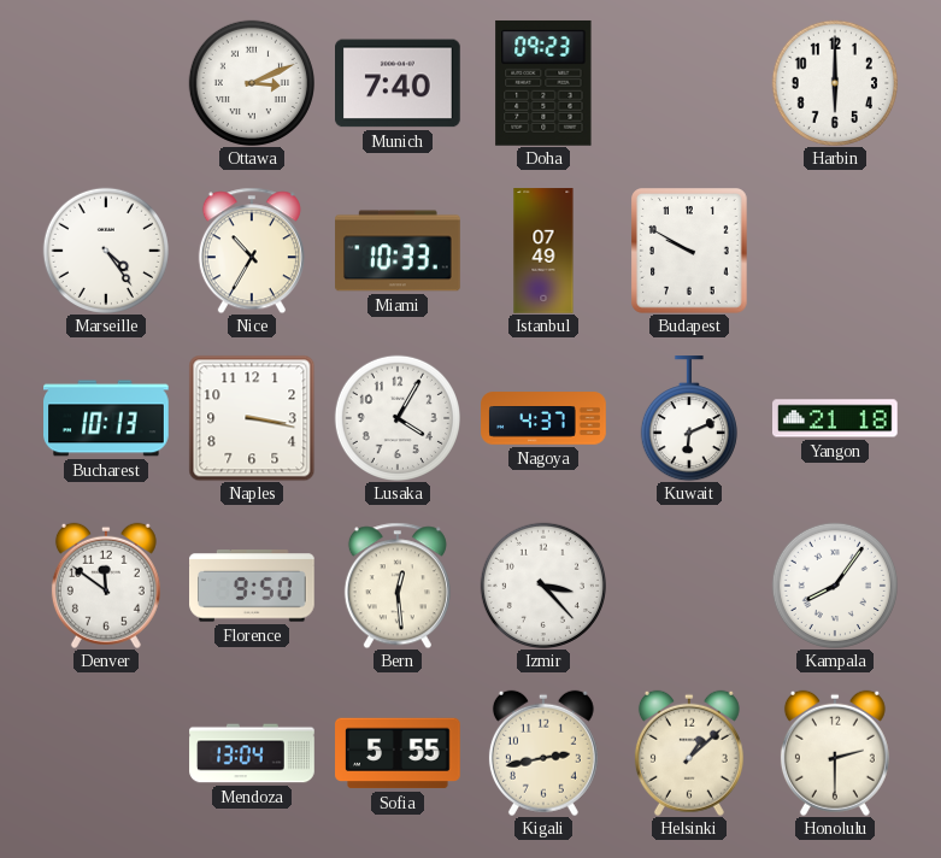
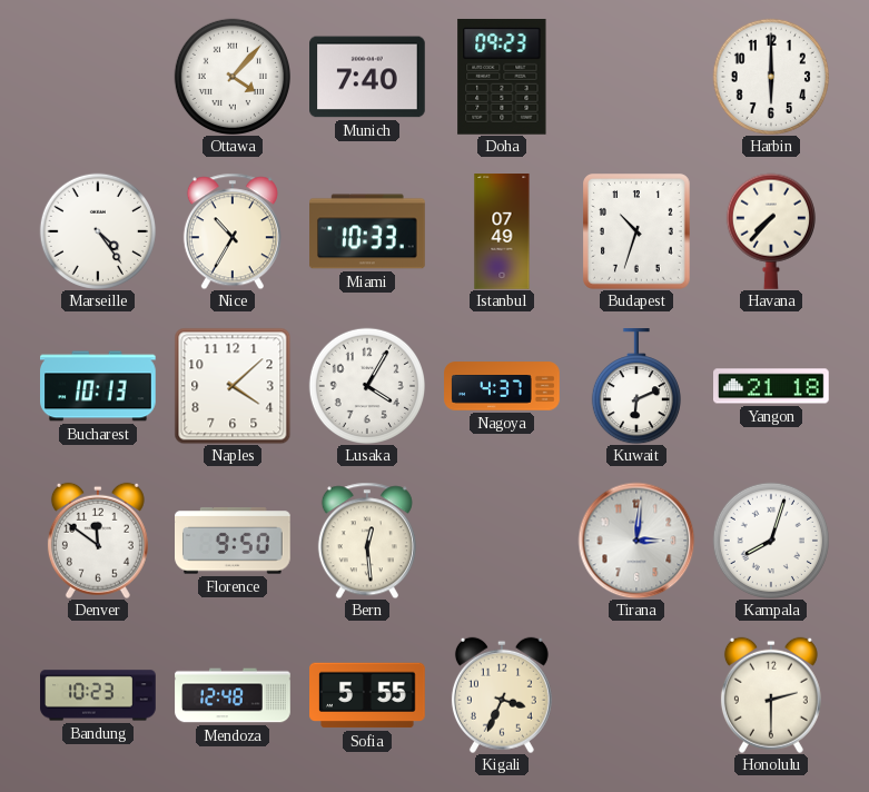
Ottawa: 3:11 -> 4:07 (231, 76)
Budapest: 9:50 -> 10:33 (638, 232)
Havana: none -> 7:37 (771, 231)
Naples: 3:17 -> 4:08 (233, 386)
Izmir: 3:23 -> none (542, 584)
Tirana: none -> 3:01 (636, 541)
Kampala: 8:06 -> 8:03 (770, 539)
Bandung: none -> 10:23 (98, 695)
Mendoza: 13:04 -> 12:48 (233, 695)
Kigali: 2:43 -> 3:34 (502, 695)
Helsinki: 1:08 -> none (689, 753)
